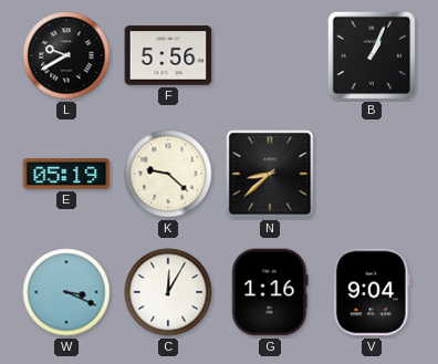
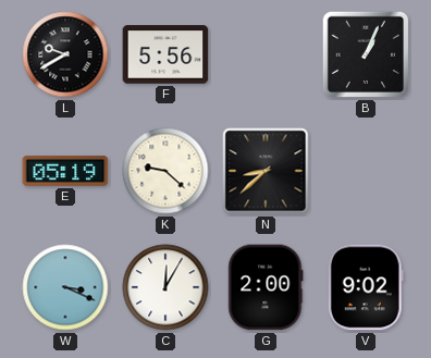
G: 1:16 -> 2:00 (266, 287)
V: 9:04 -> 9:02 (366, 287)
